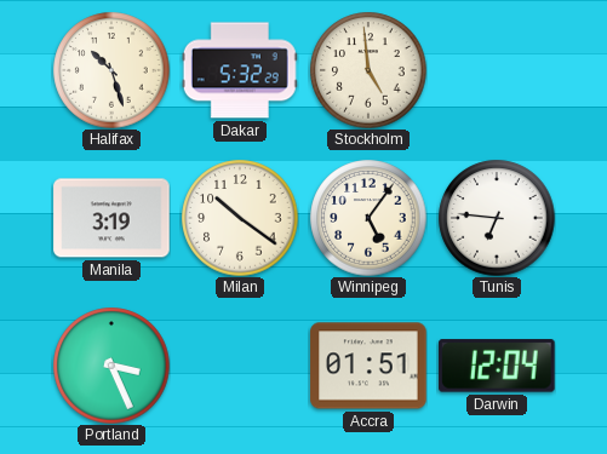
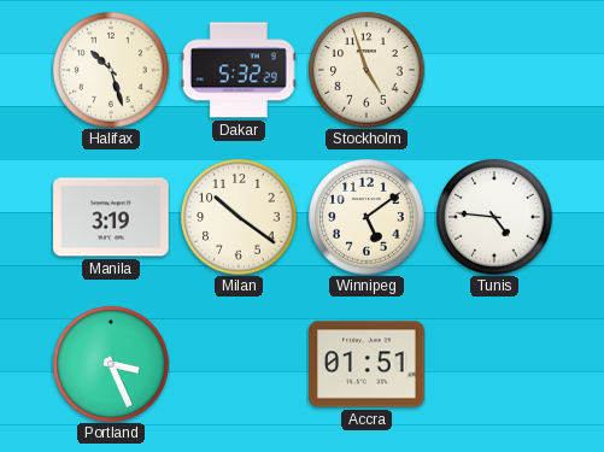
Stockholm: 4:59 -> 4:57 (366, 70)
Winnipeg: 5:06 -> 5:09 (366, 217)
Tunis: 6:46 -> 4:46 (494, 217)
Darwin: 12:04 -> none (498, 366)
